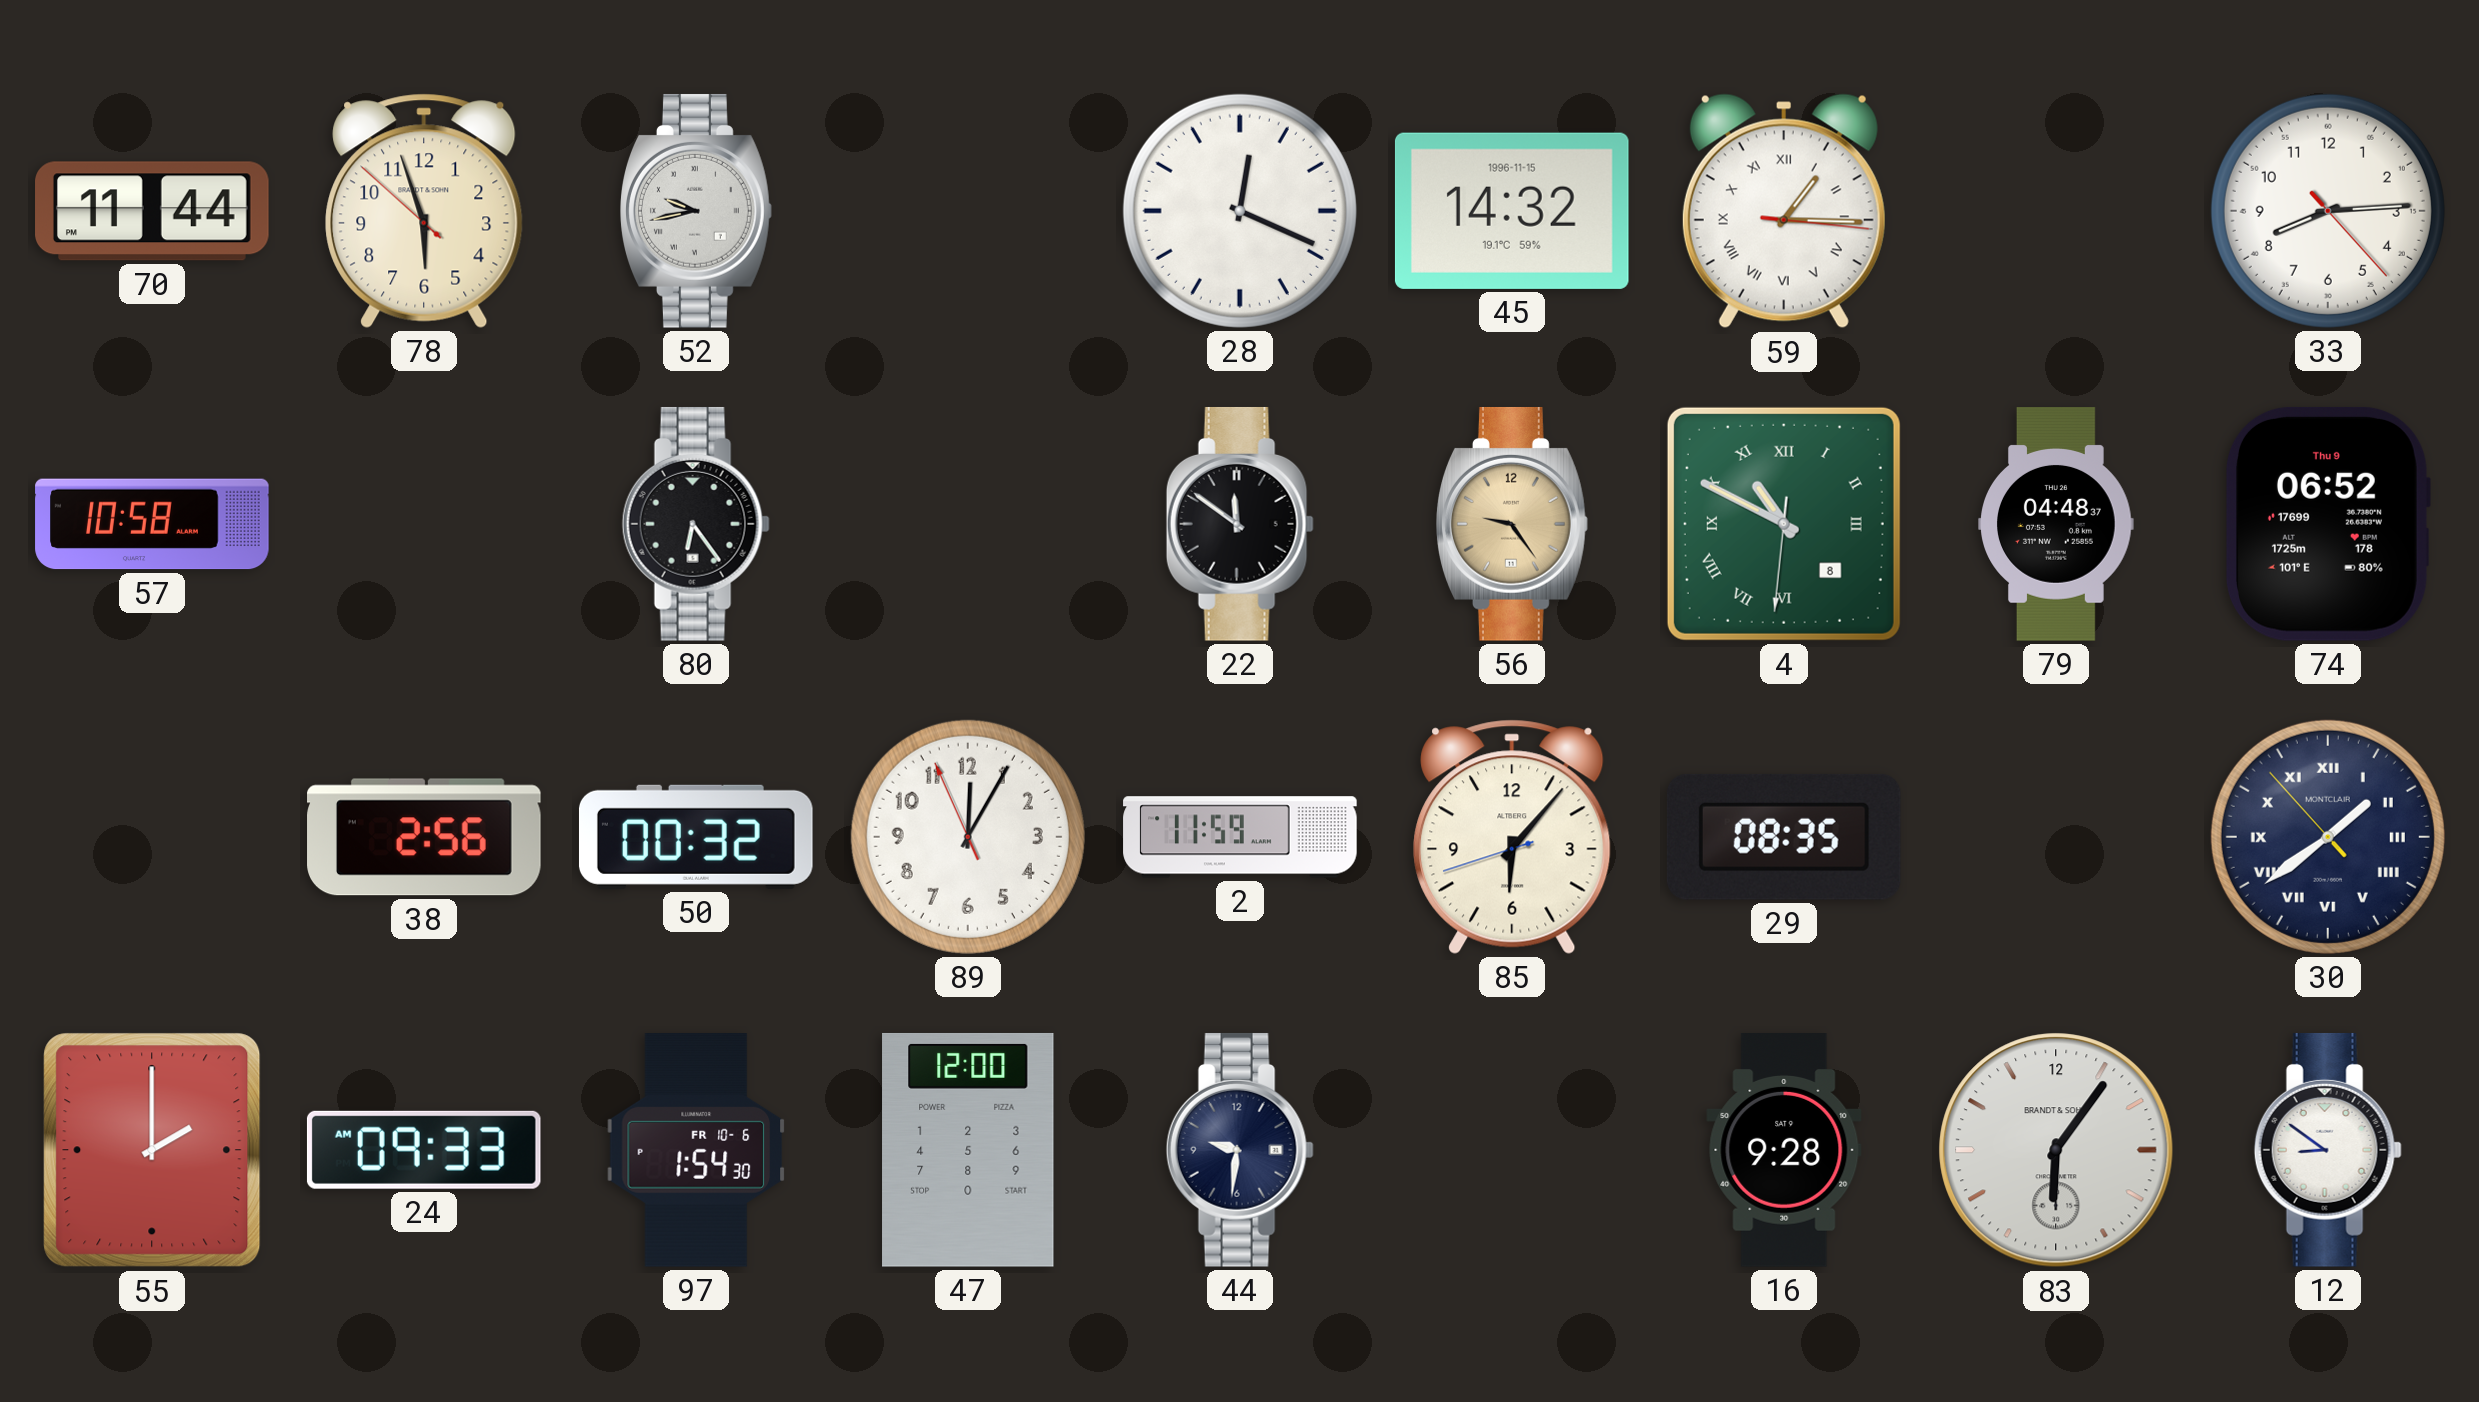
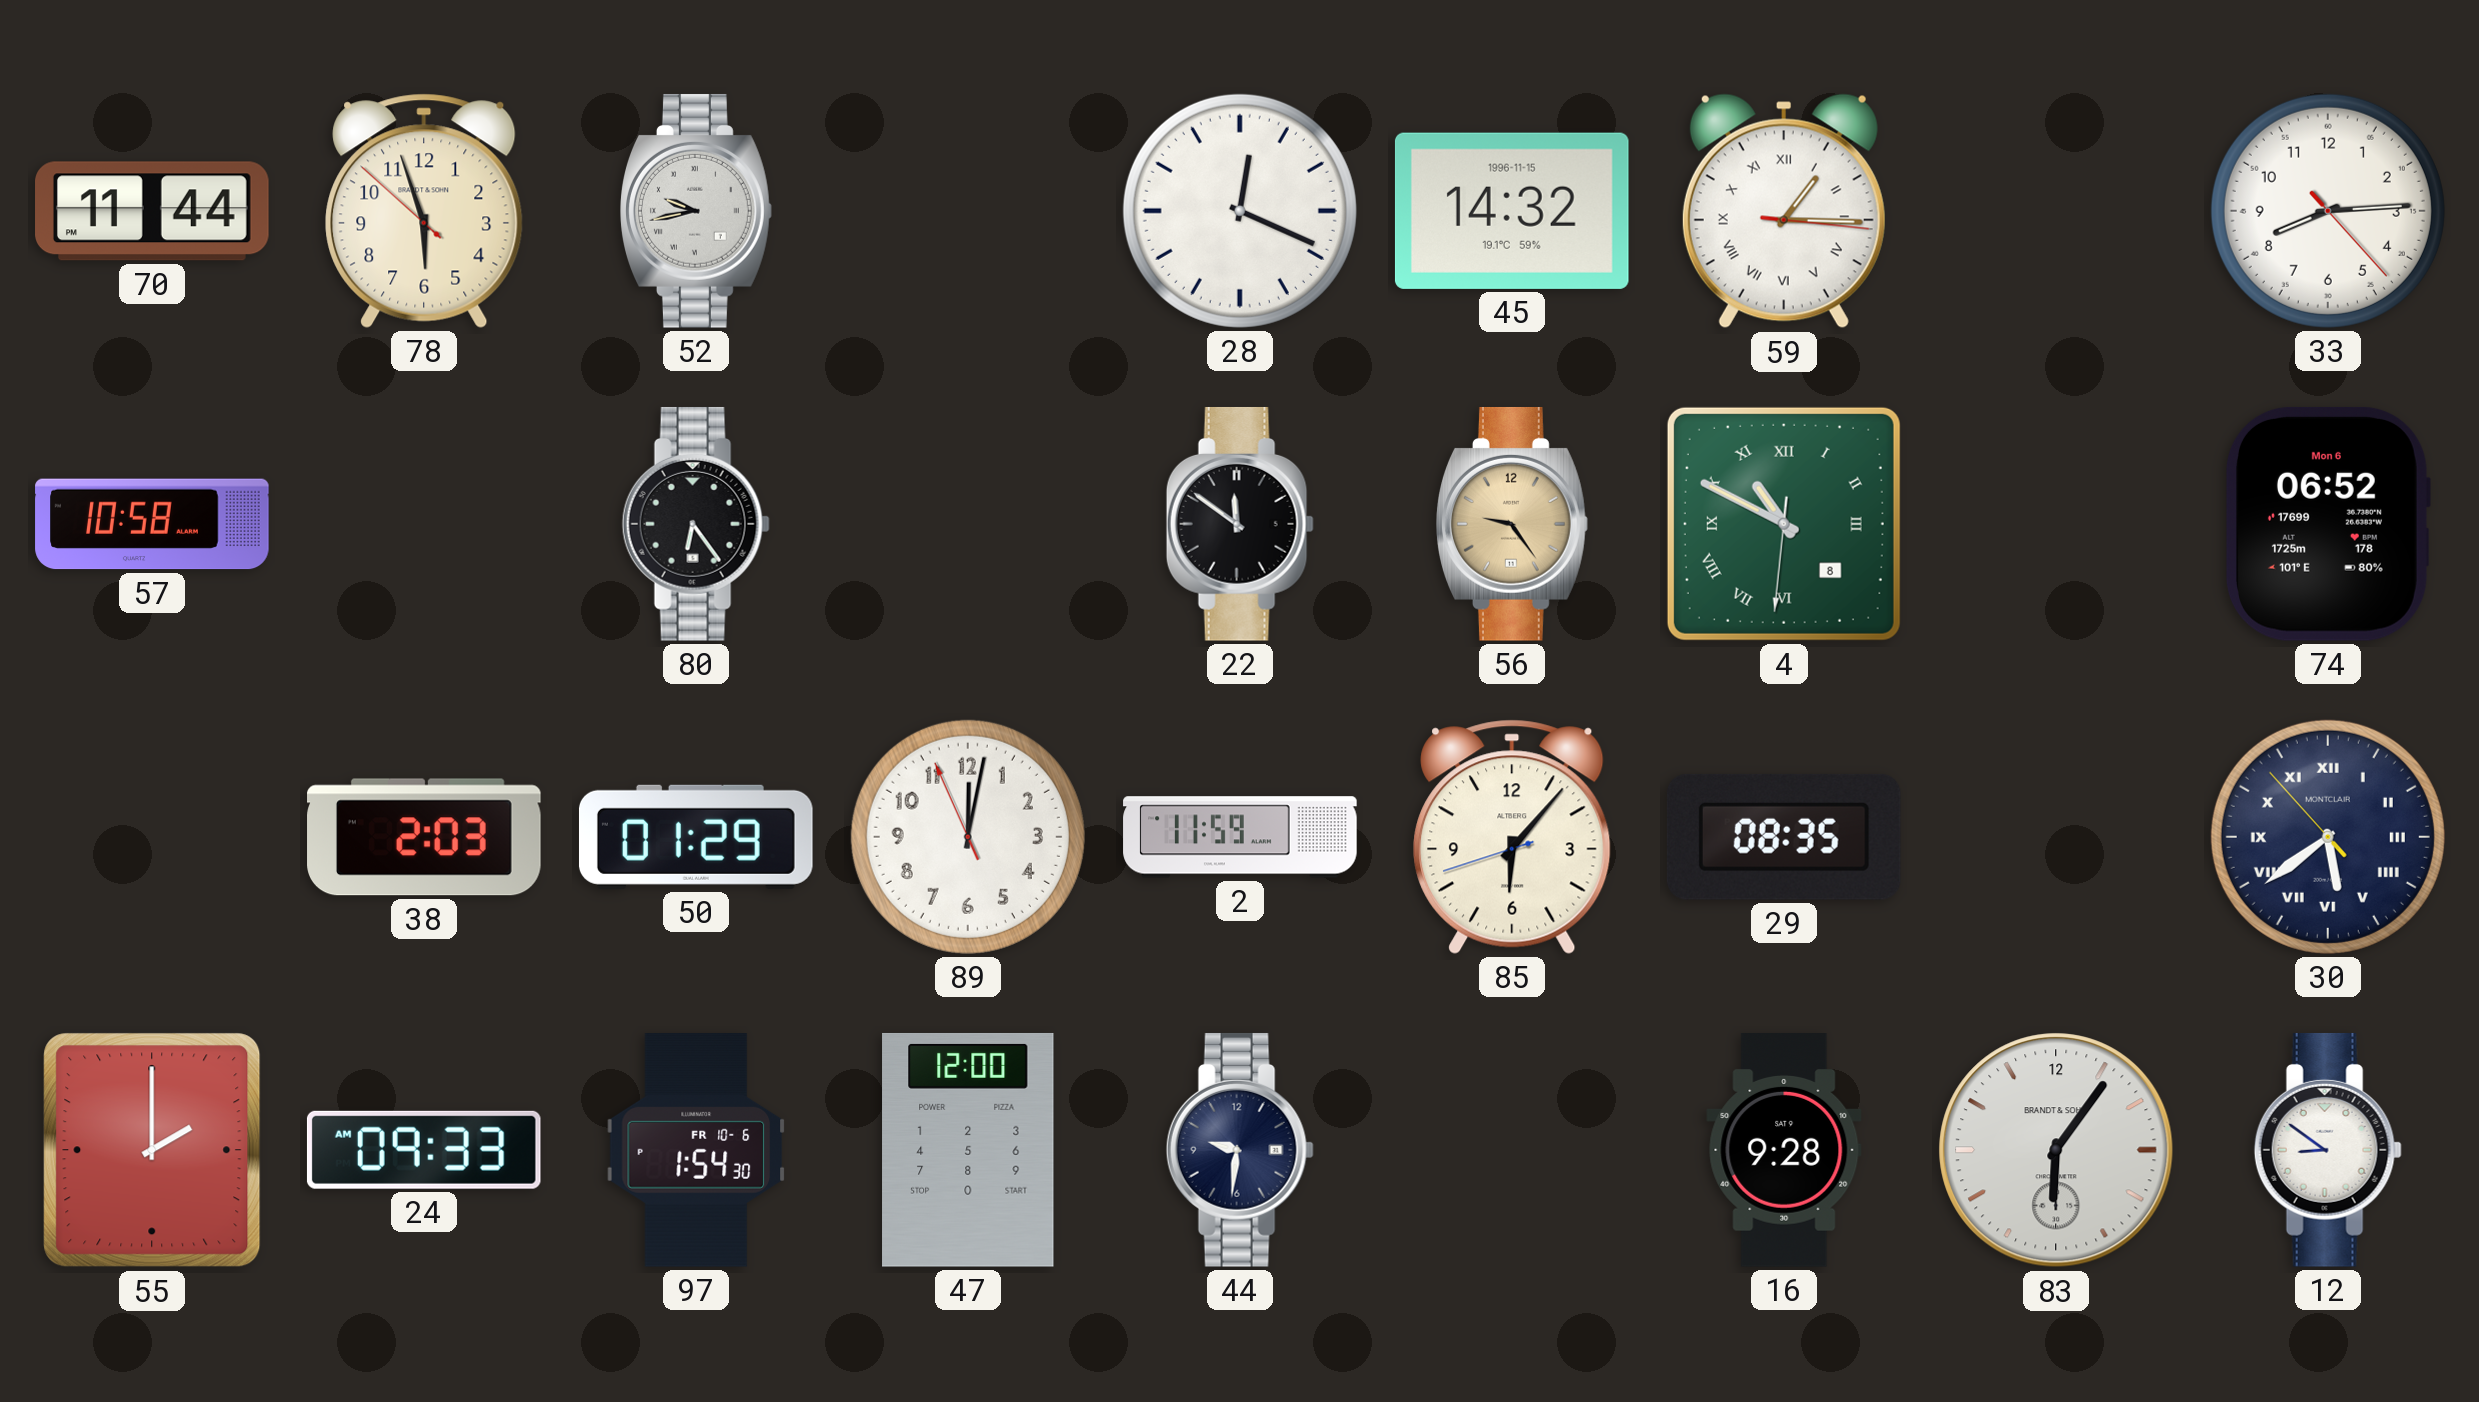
79: 04:48 -> none (2056, 524)
74 date: Thu 9 -> Mon 6 (2327, 524)
38: 2:56 -> 2:03 (424, 837)
50: 00:32 -> 01:29 (696, 837)
89: 12:04 -> 12:01 (968, 837)
30: 1:38 -> 5:38 (2328, 837)
